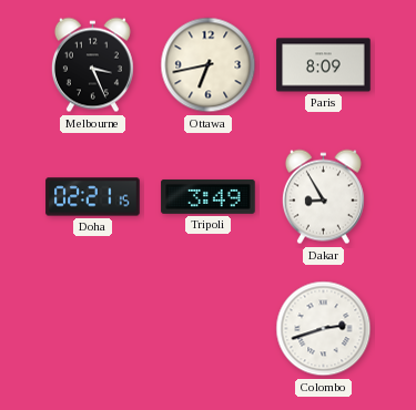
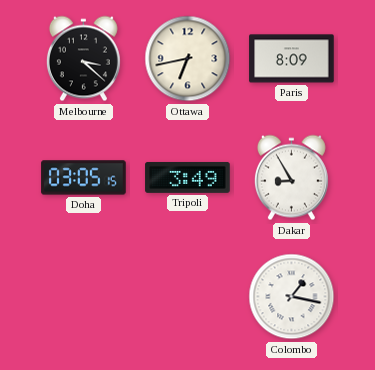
Melbourne: 3:26 -> 3:22 (83, 59)
Doha: 02:21 -> 03:05 (84, 178)
Colombo: 2:42 -> 1:17 (292, 297)
